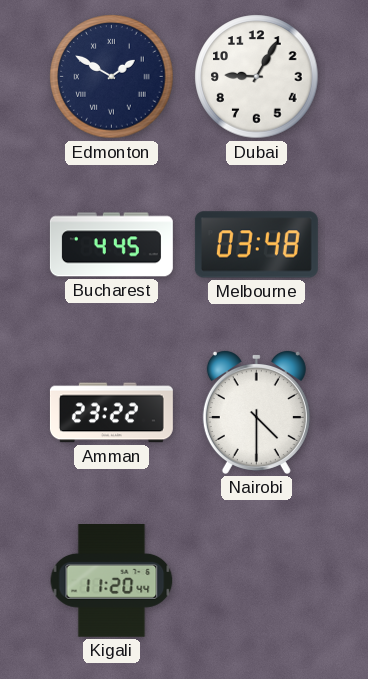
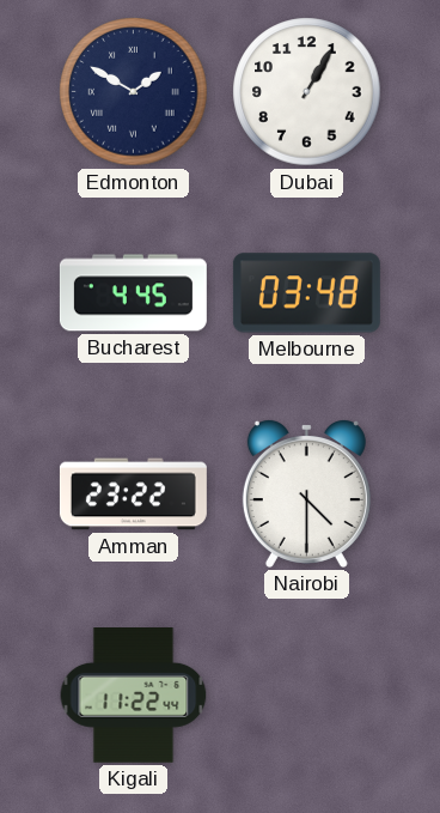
Dubai: 9:05 -> 1:05 (307, 92)
Kigali: 11:20 -> 11:22 (134, 696)
